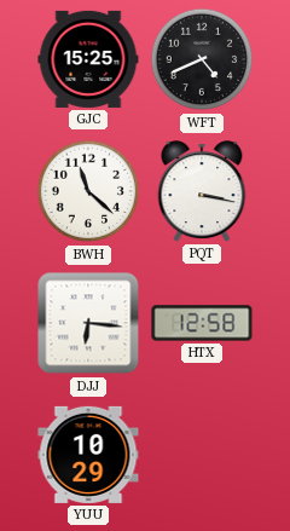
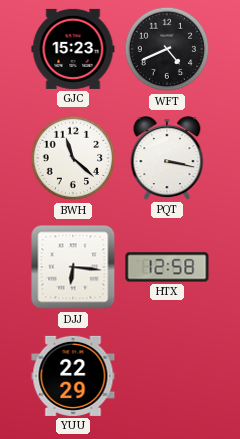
GJC: 15:25 -> 15:23 (73, 49)
YUU: 10:29 -> 22:29 (73, 376)
